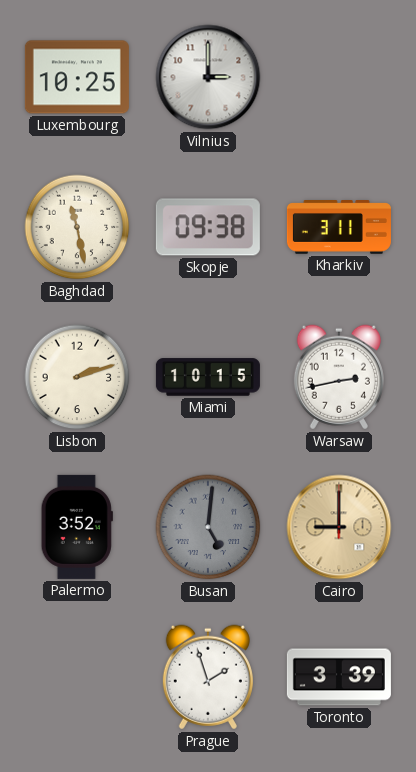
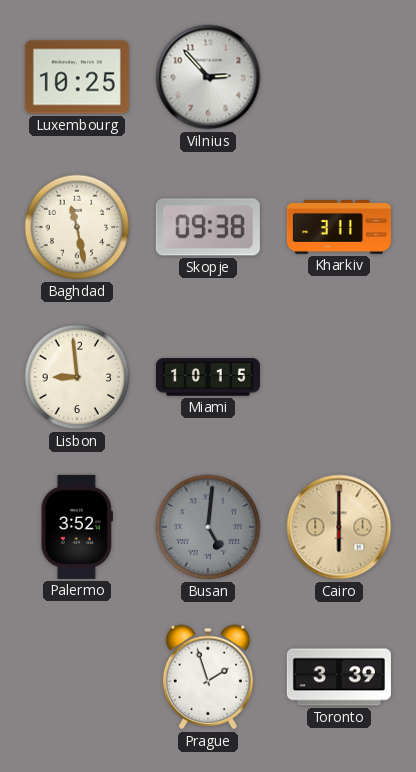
Vilnius: 3:00 -> 2:53 (208, 77)
Lisbon: 2:12 -> 8:59 (77, 377)
Warsaw: 2:43 -> none (339, 377)
Cairo: 9:00 -> 6:00 (339, 527)
